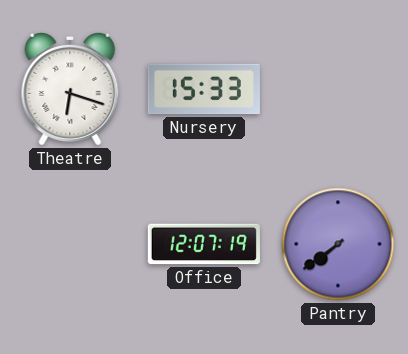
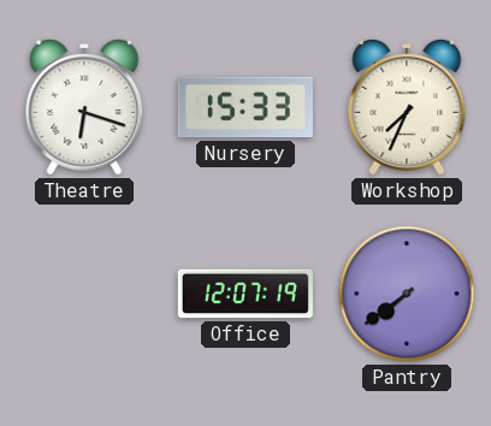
Workshop: none -> 7:34 (407, 107)
